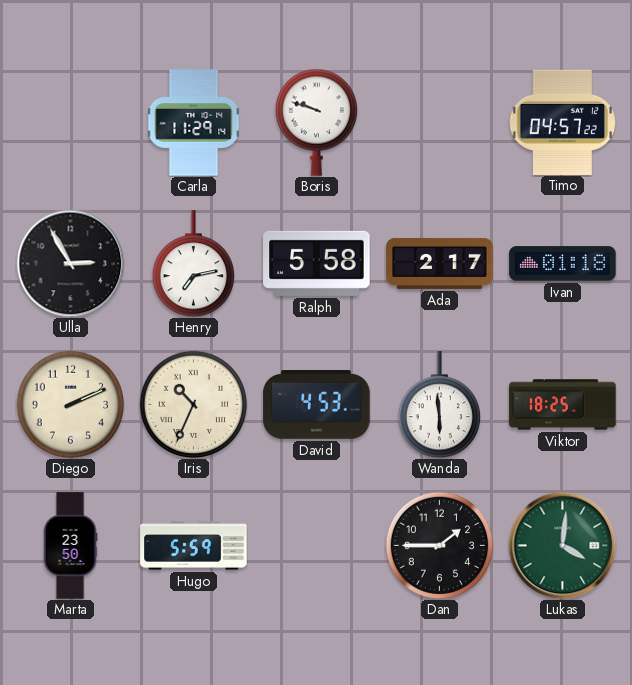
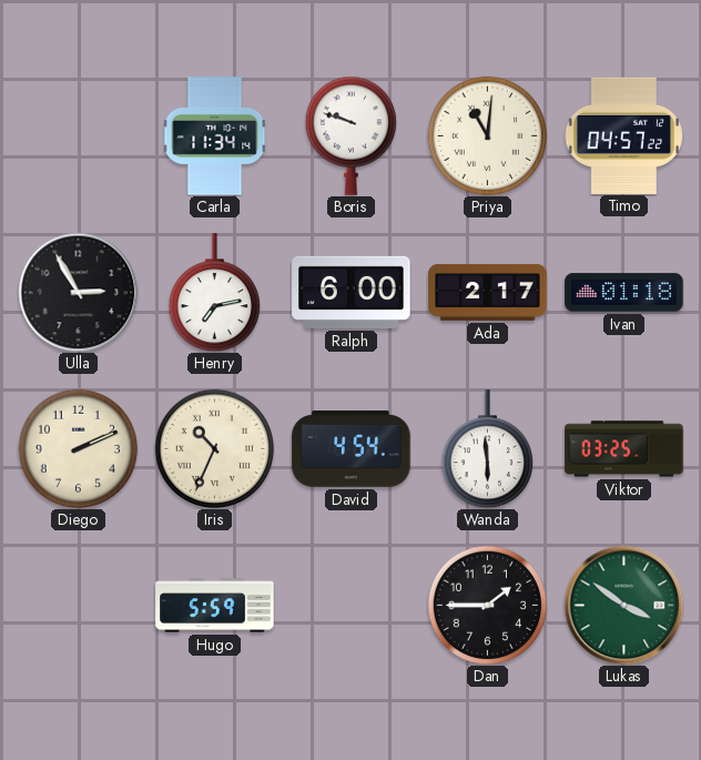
Carla: 11:29 -> 11:34 (215, 136)
Priya: none -> 11:01 (487, 135)
Ralph: 5:58 -> 6:00 (352, 292)
David: 4:53 -> 4:54 (352, 449)
Viktor: 18:25 -> 03:25 (624, 449)
Marta: 23:50 -> none (70, 546)
Lukas: 4:01 -> 3:51 (623, 605)
